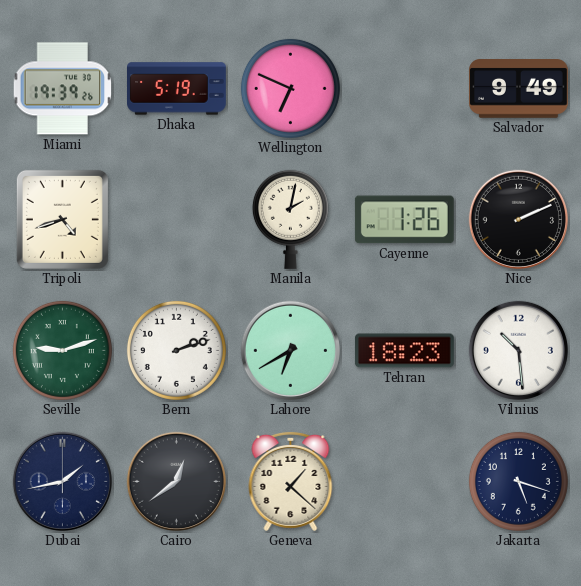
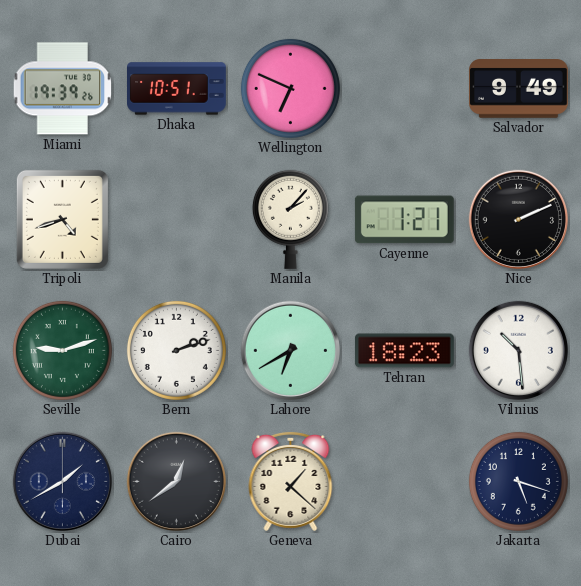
Dhaka: 5:19 -> 10:51 (177, 89)
Manila: 2:02 -> 2:07 (290, 219)
Cayenne: 1:26 -> 1:21 (404, 220)
Dubai: 1:43 -> 1:40 (62, 481)
